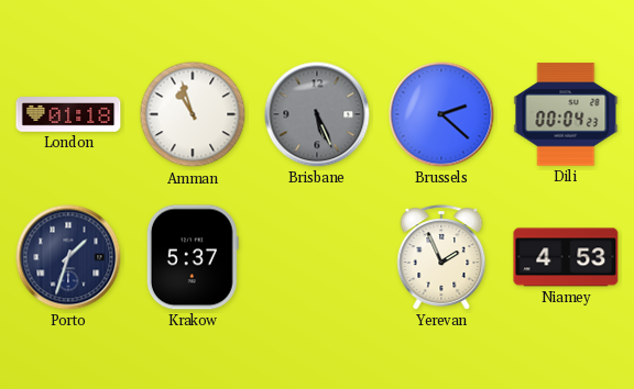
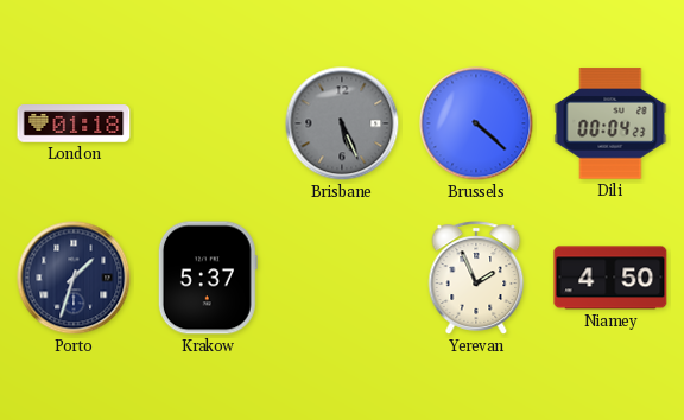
Amman: 10:57 -> none (193, 114)
Brussels: 2:22 -> 4:22 (476, 123)
Niamey: 4:53 -> 4:50 (610, 278)
